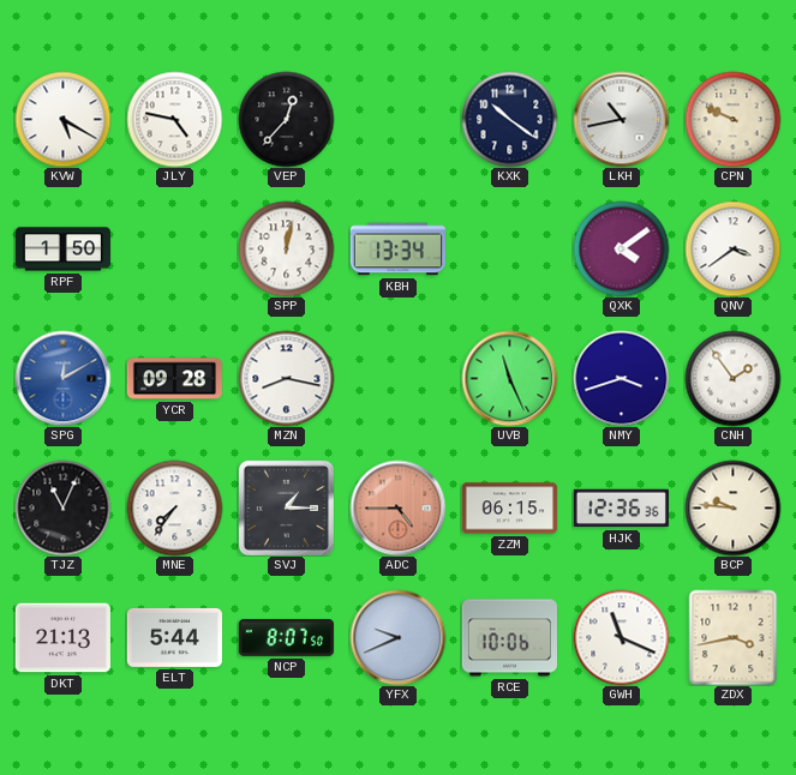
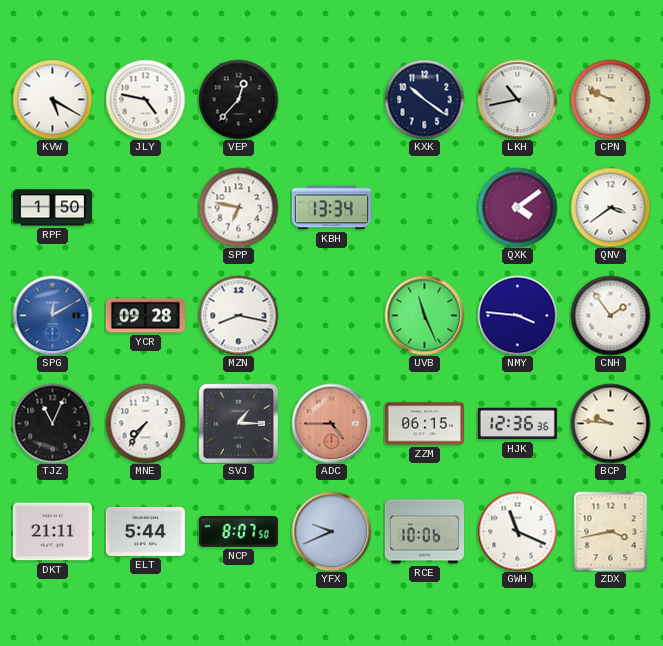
SPP: 12:02 -> 6:47 (238, 207)
NMY: 3:42 -> 3:46 (517, 315)
DKT: 21:13 -> 21:11 (52, 532)
